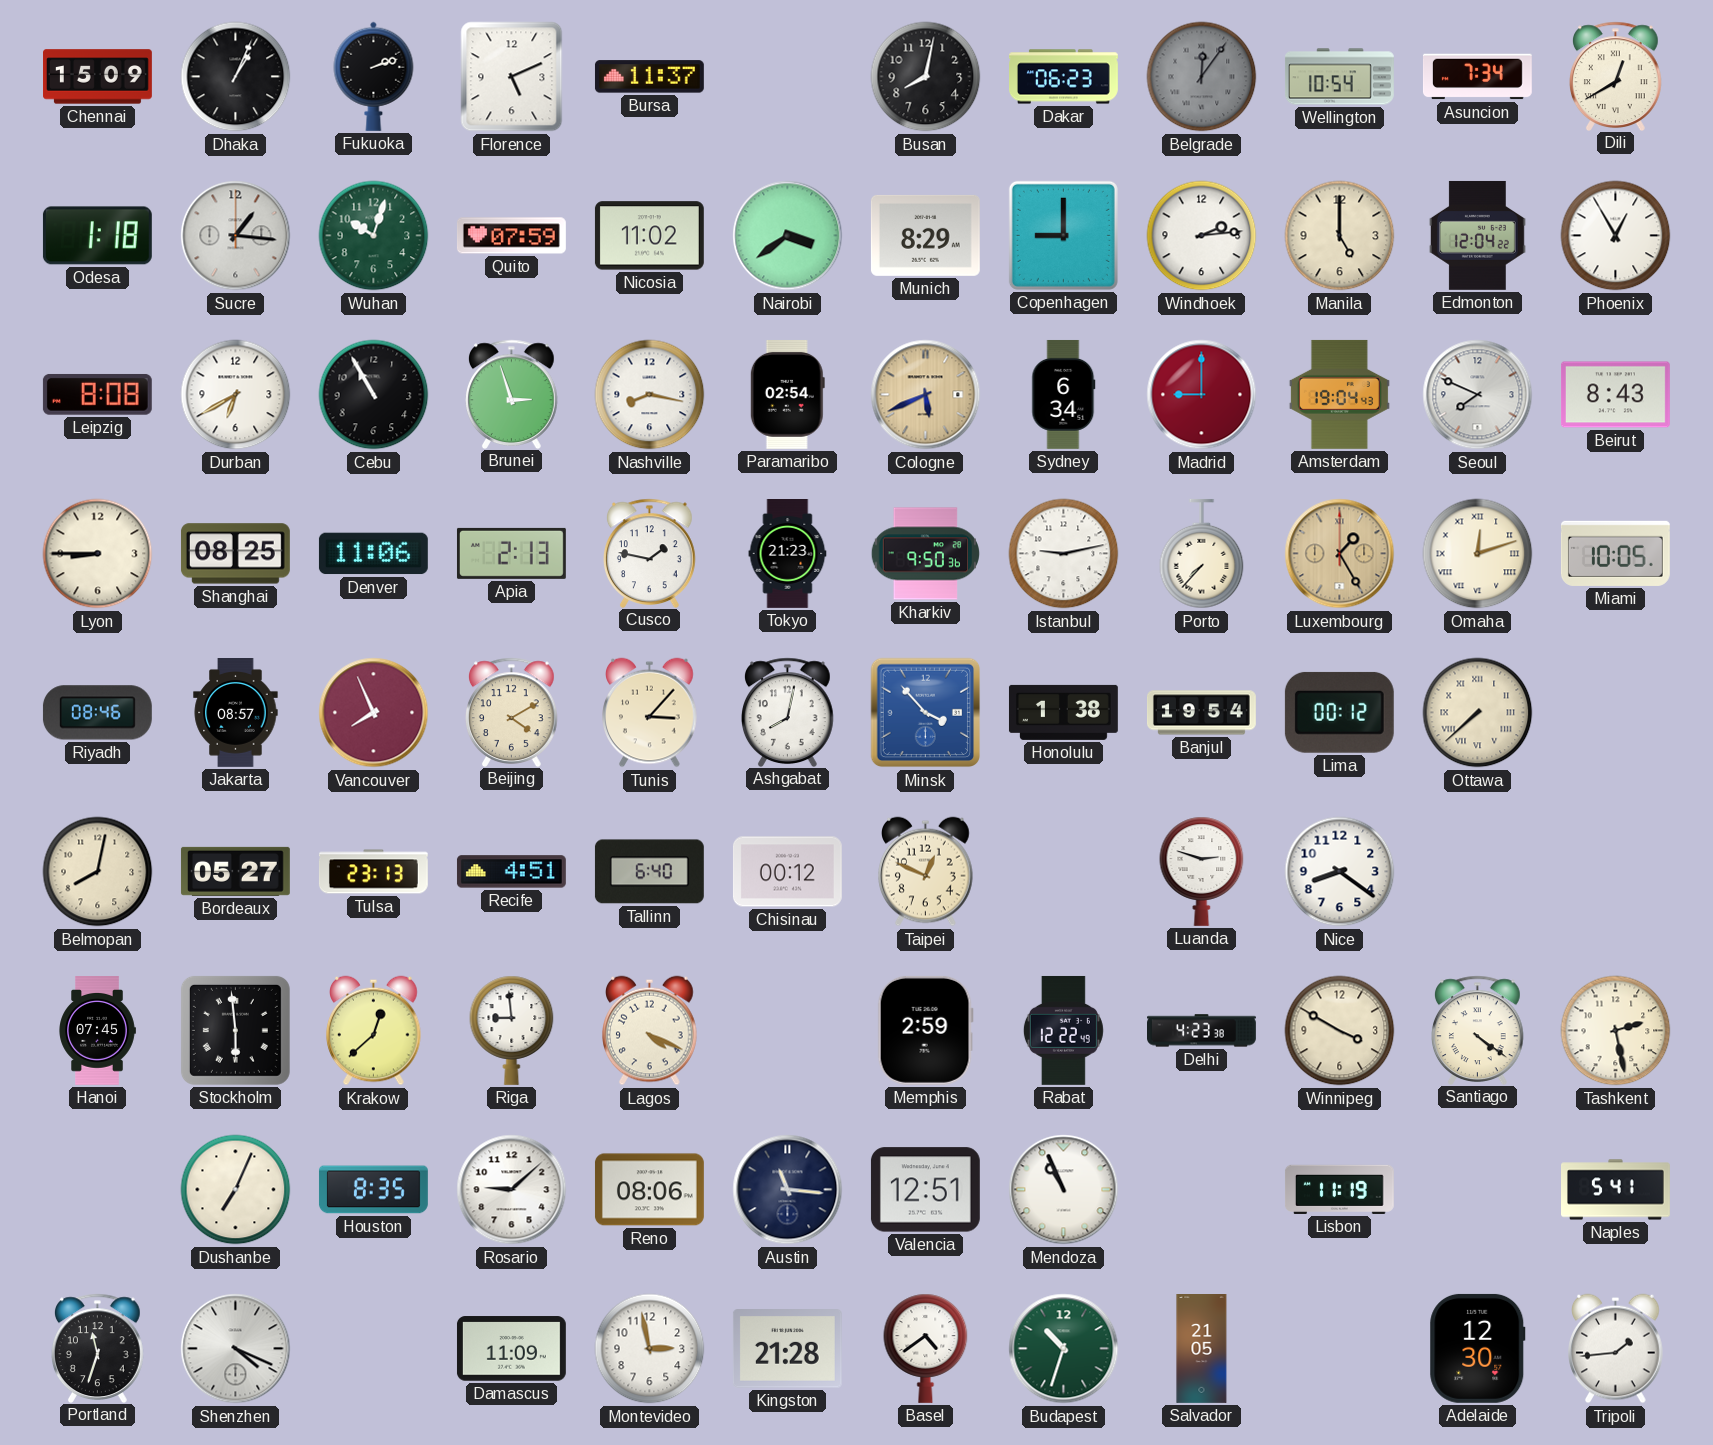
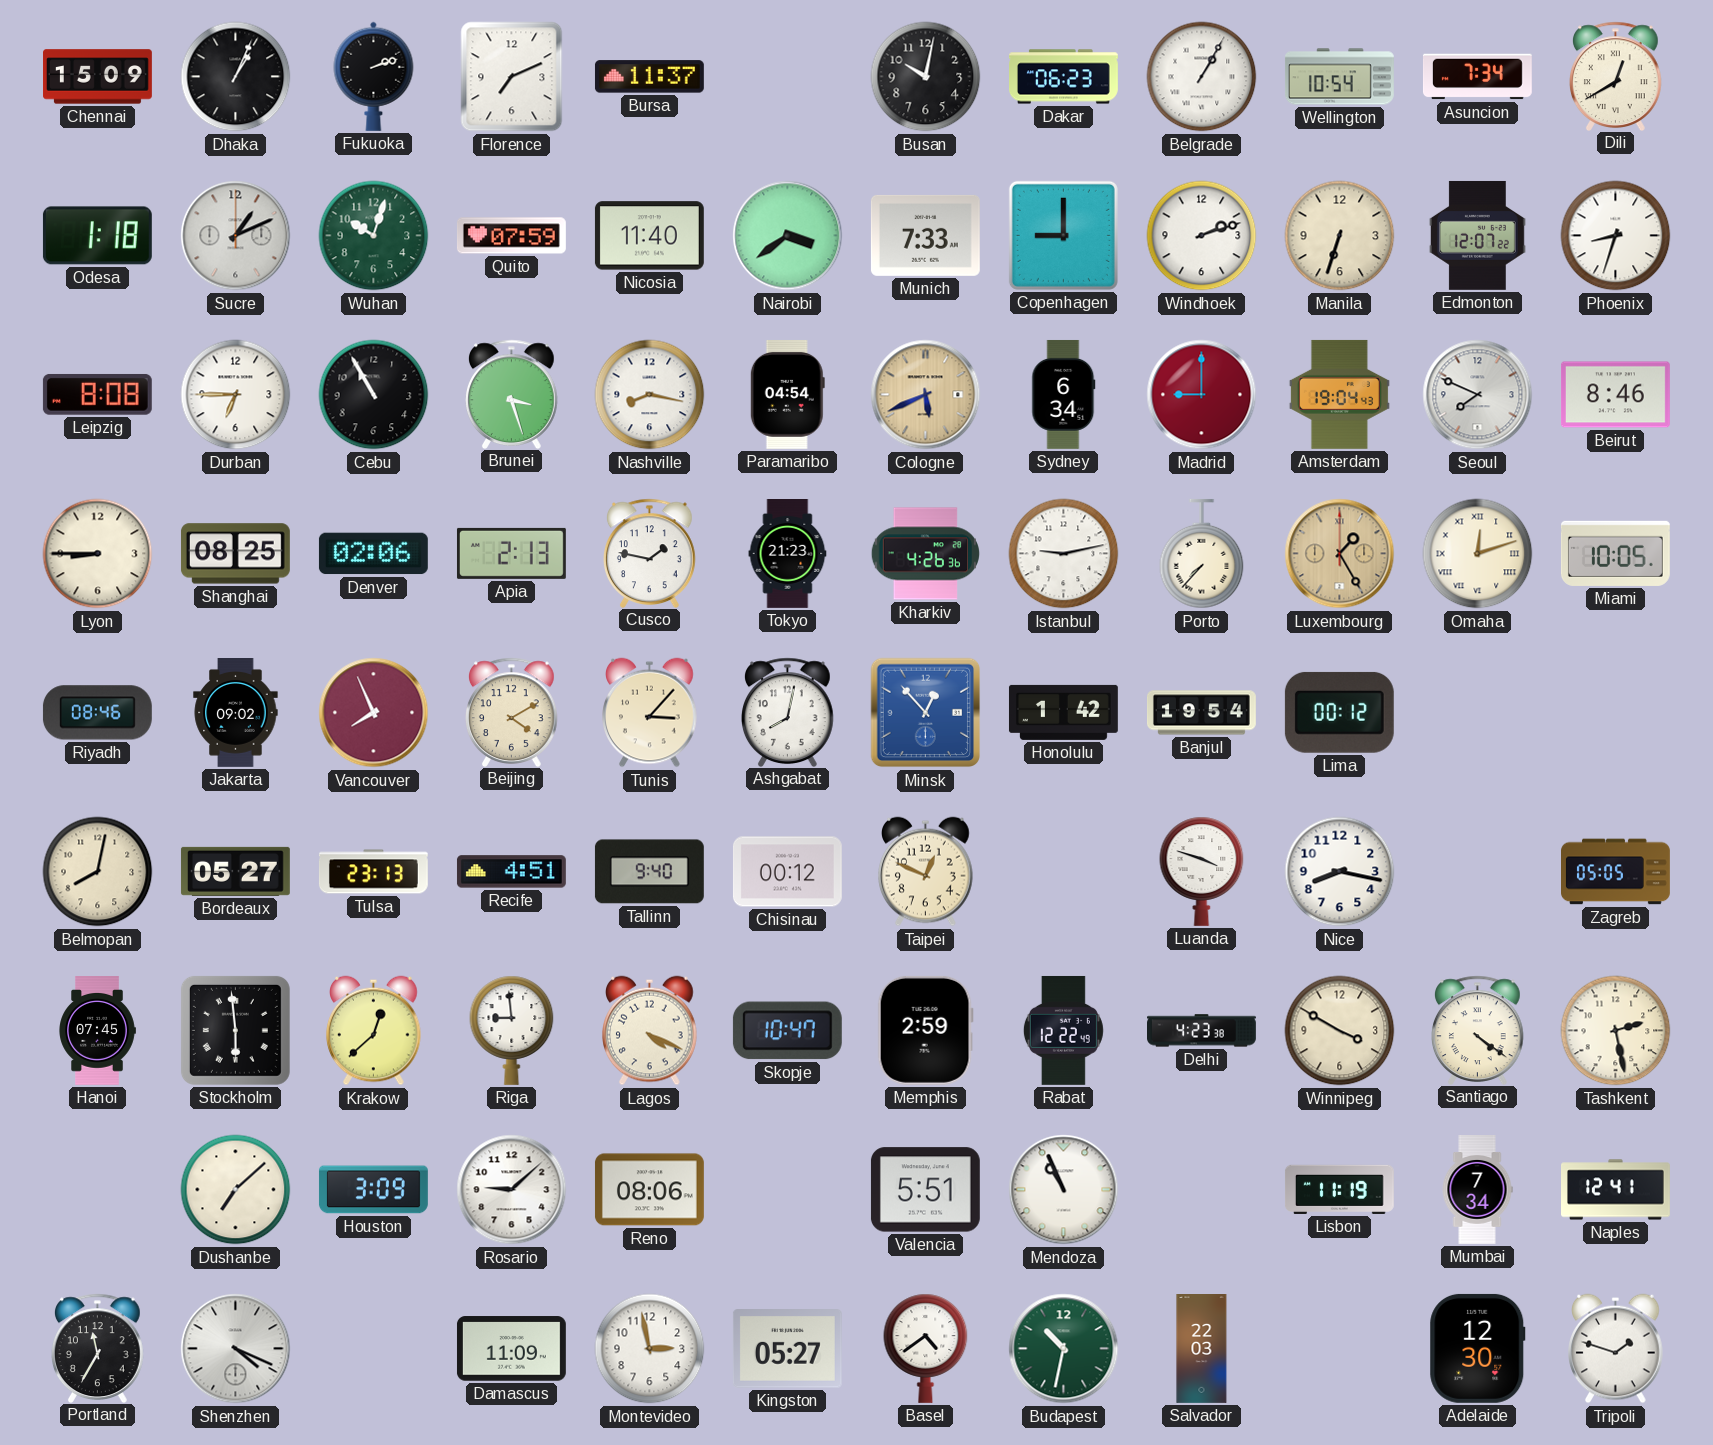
Florence: 5:11 -> 7:11 (512, 77)
Busan: 8:02 -> 10:02 (926, 77)
Belgrade: 12:06 -> 1:05 (1202, 77)
Belgrade dial: grey -> white (1202, 77)
Sucre: 1:16 -> 1:11 (236, 236)
Nicosia: 11:02 -> 11:40 (649, 236)
Munich: 8:29 -> 7:33 (925, 235)
Windhoek: 2:14 -> 2:12 (1202, 236)
Manila: 5:00 -> 6:33 (1340, 236)
Edmonton: 12:04 -> 12:07 (1477, 235)
Phoenix: 12:55 -> 8:33 (1616, 236)
Durban: 6:40 -> 6:45 (236, 395)
Brunei: 2:57 -> 3:27 (512, 394)
Paramaribo: 02:54 -> 04:54 (787, 394)
Beirut: 8:43 -> 8:46 (1615, 395)
Denver: 11:06 -> 02:06 (373, 554)
Kharkiv: 9:50 -> 4:26 (925, 554)
Jakarta: 08:57 -> 09:02 (236, 713)
Minsk: 3:53 -> 12:53 (926, 713)
Honolulu: 1:38 -> 1:42 (1063, 712)
Ottawa: 7:38 -> none (1478, 713)
Tallinn: 6:40 -> 9:40 (649, 872)
Luanda: 2:48 -> 3:48 (1202, 871)
Nice: 8:21 -> 8:17 (1340, 872)
Zagreb: none -> 05:05 (1616, 872)
Skopje: none -> 10:47 (787, 1031)
Dushanbe: 7:04 -> 7:08 (236, 1190)
Houston: 8:35 -> 3:09 (373, 1190)
Austin: 11:16 -> none (788, 1190)
Valencia: 12:51 -> 5:51 (925, 1190)
Mumbai: none -> 7:34 (1477, 1190)
Naples: 5:41 -> 12:41 (1616, 1190)
Portland: 11:33 -> 11:35 (98, 1348)
Kingston: 21:28 -> 05:27 (787, 1349)
Budapest: 10:33 -> 10:32 (1064, 1349)
Salvador: 21:05 -> 22:03 (1202, 1349)
Tripoli: 1:44 -> 1:48 (1616, 1349)
